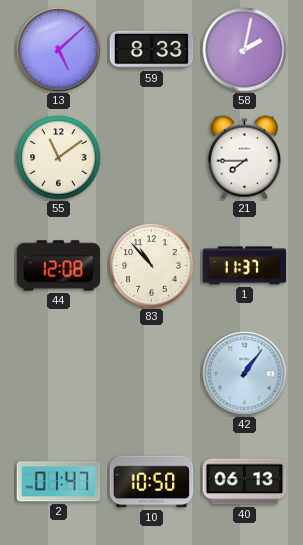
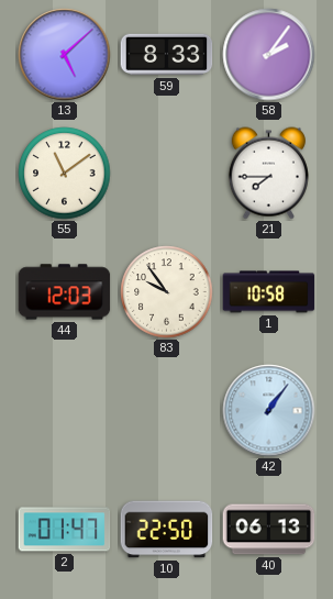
58: 2:02 -> 2:06 (269, 55)
44: 12:08 -> 12:03 (65, 292)
83: 10:53 -> 9:54 (167, 292)
1: 11:37 -> 10:58 (269, 292)
10: 10:50 -> 22:50 (167, 530)
